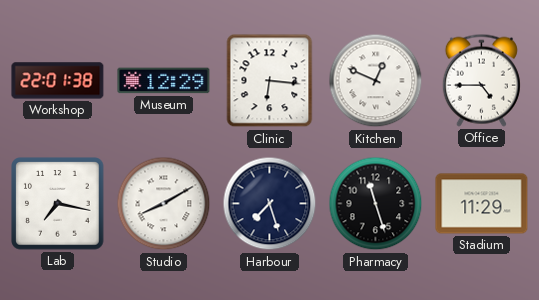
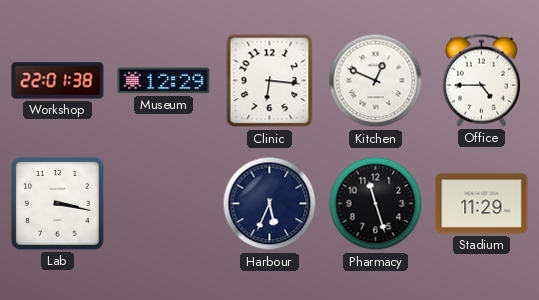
Lab: 7:17 -> 3:17 (58, 204)
Studio: 8:10 -> none (164, 204)
Harbour: 7:27 -> 5:34 (270, 204)
